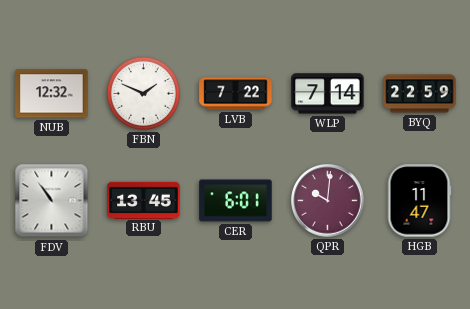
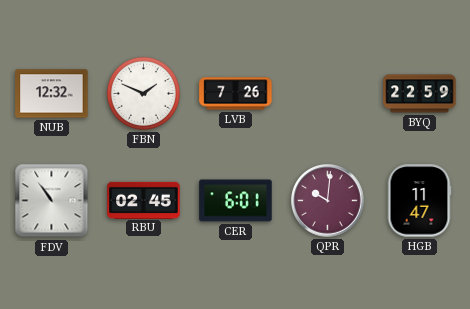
LVB: 7:22 -> 7:26 (236, 94)
WLP: 7:14 -> none (328, 94)
RBU: 13:45 -> 02:45 (144, 200)
